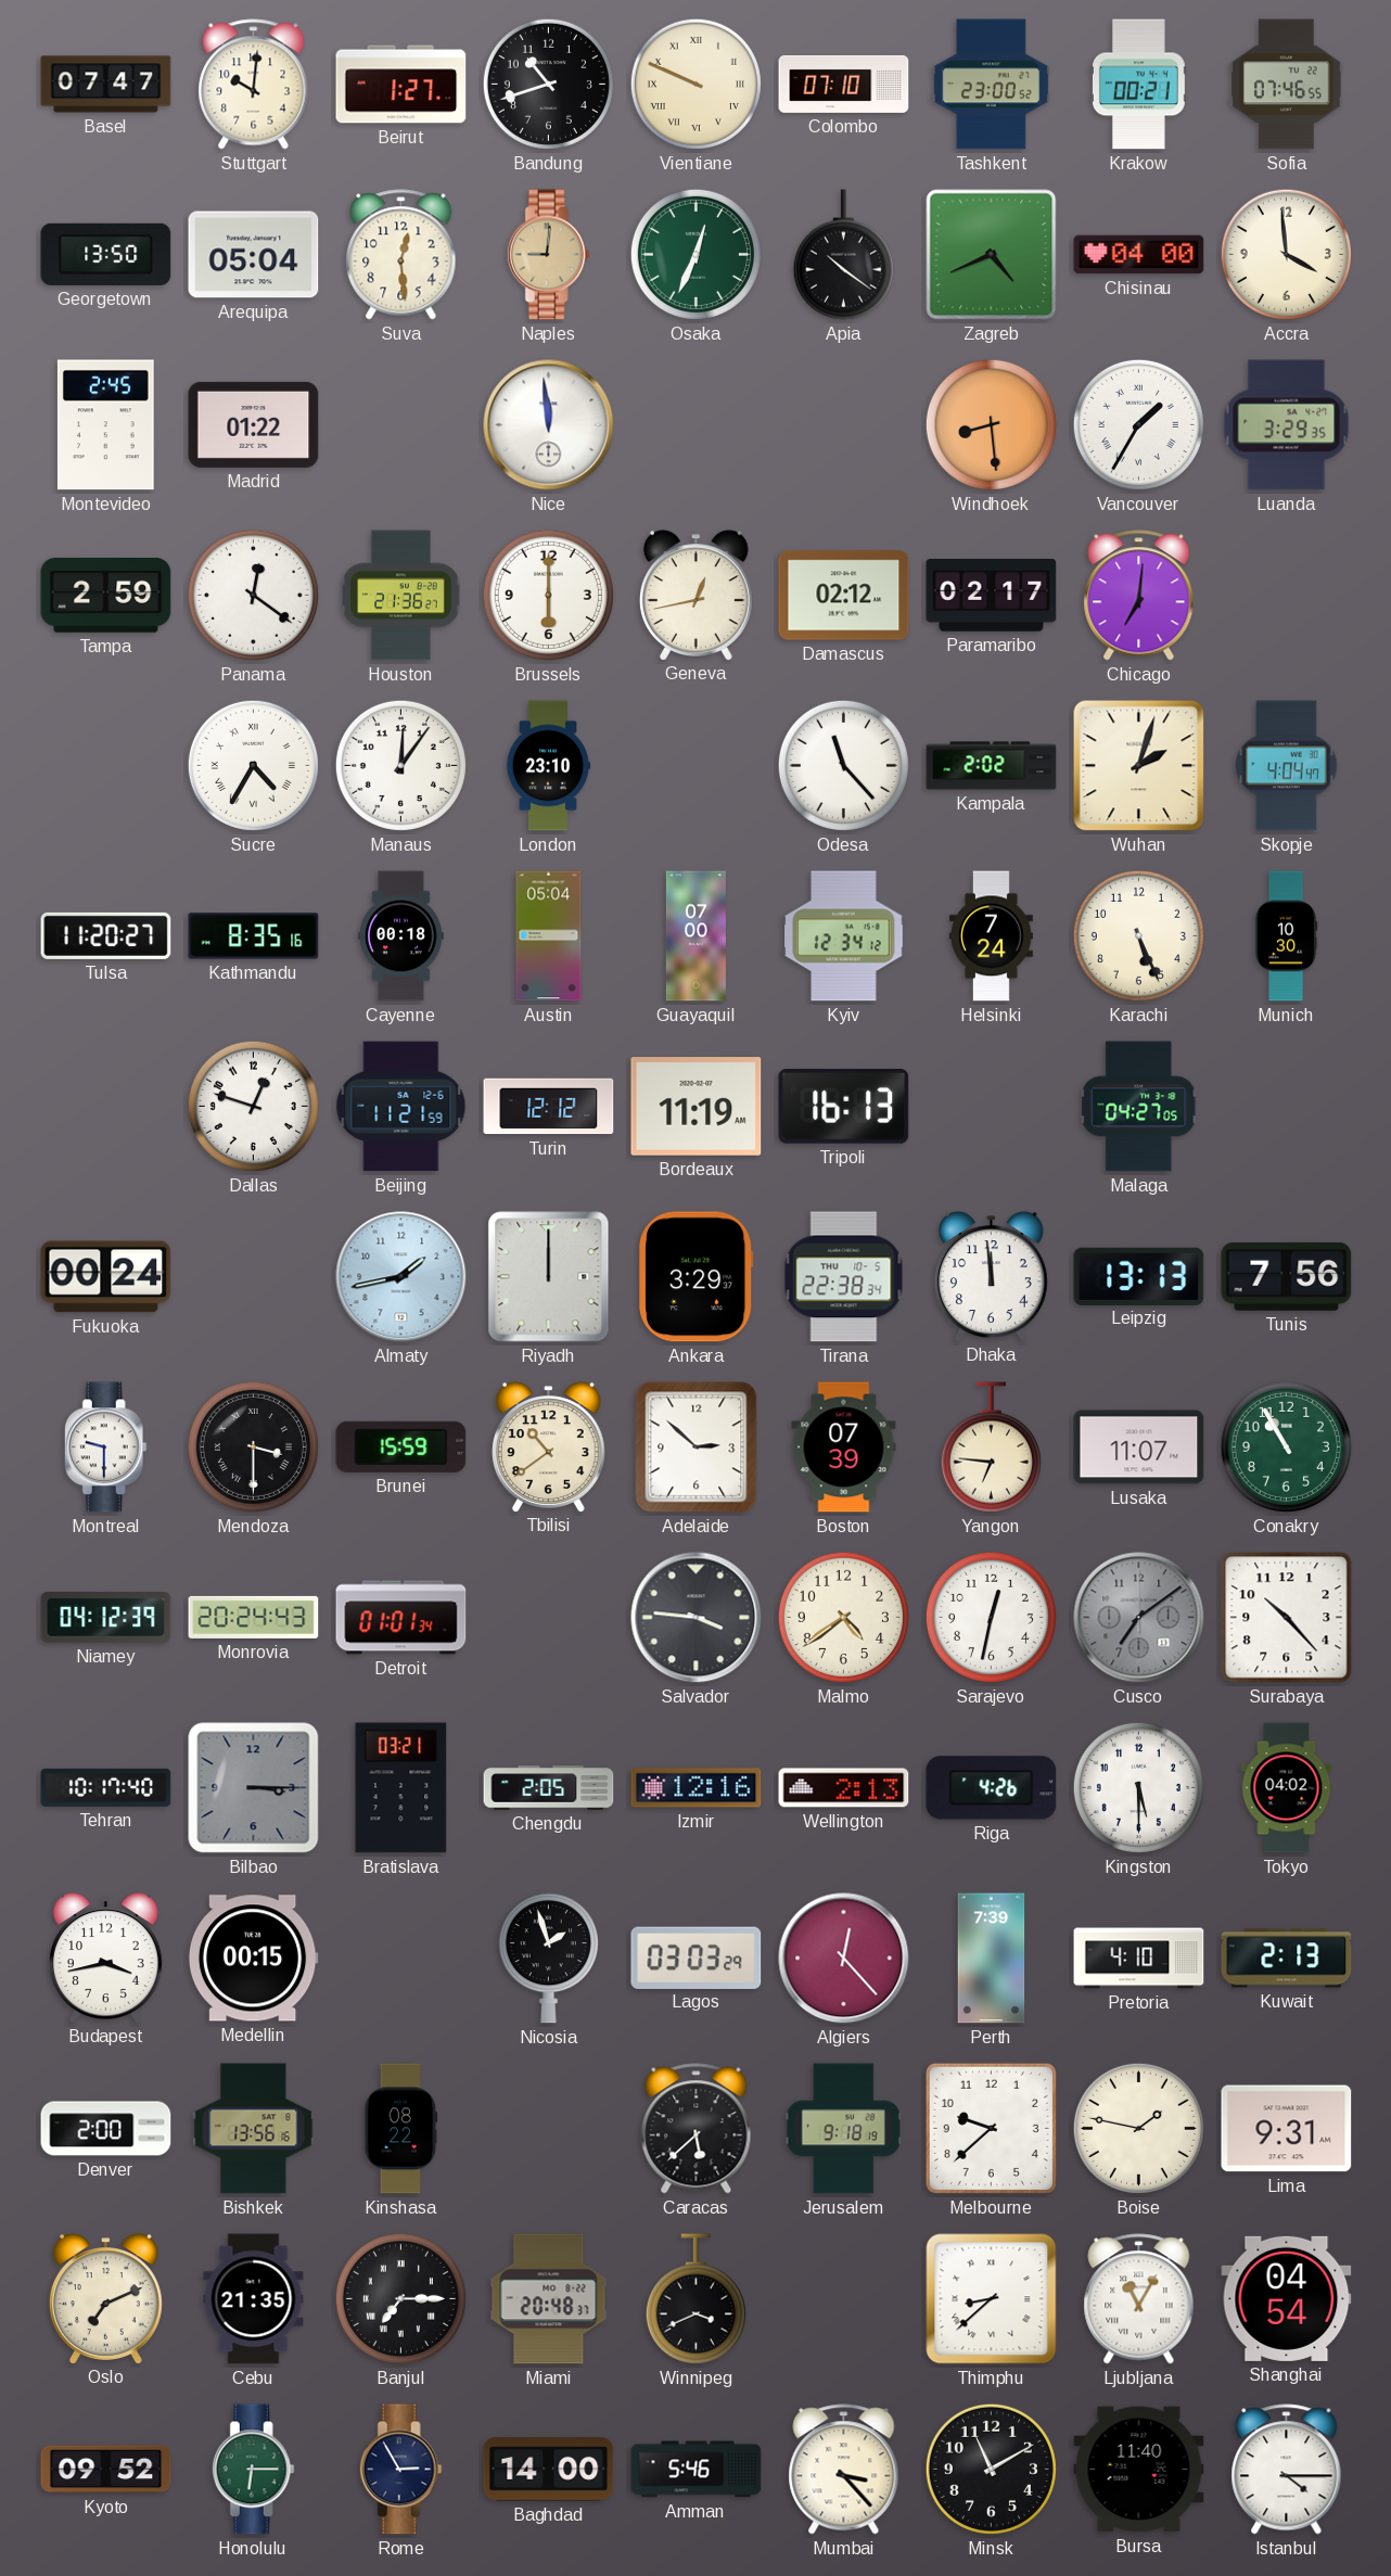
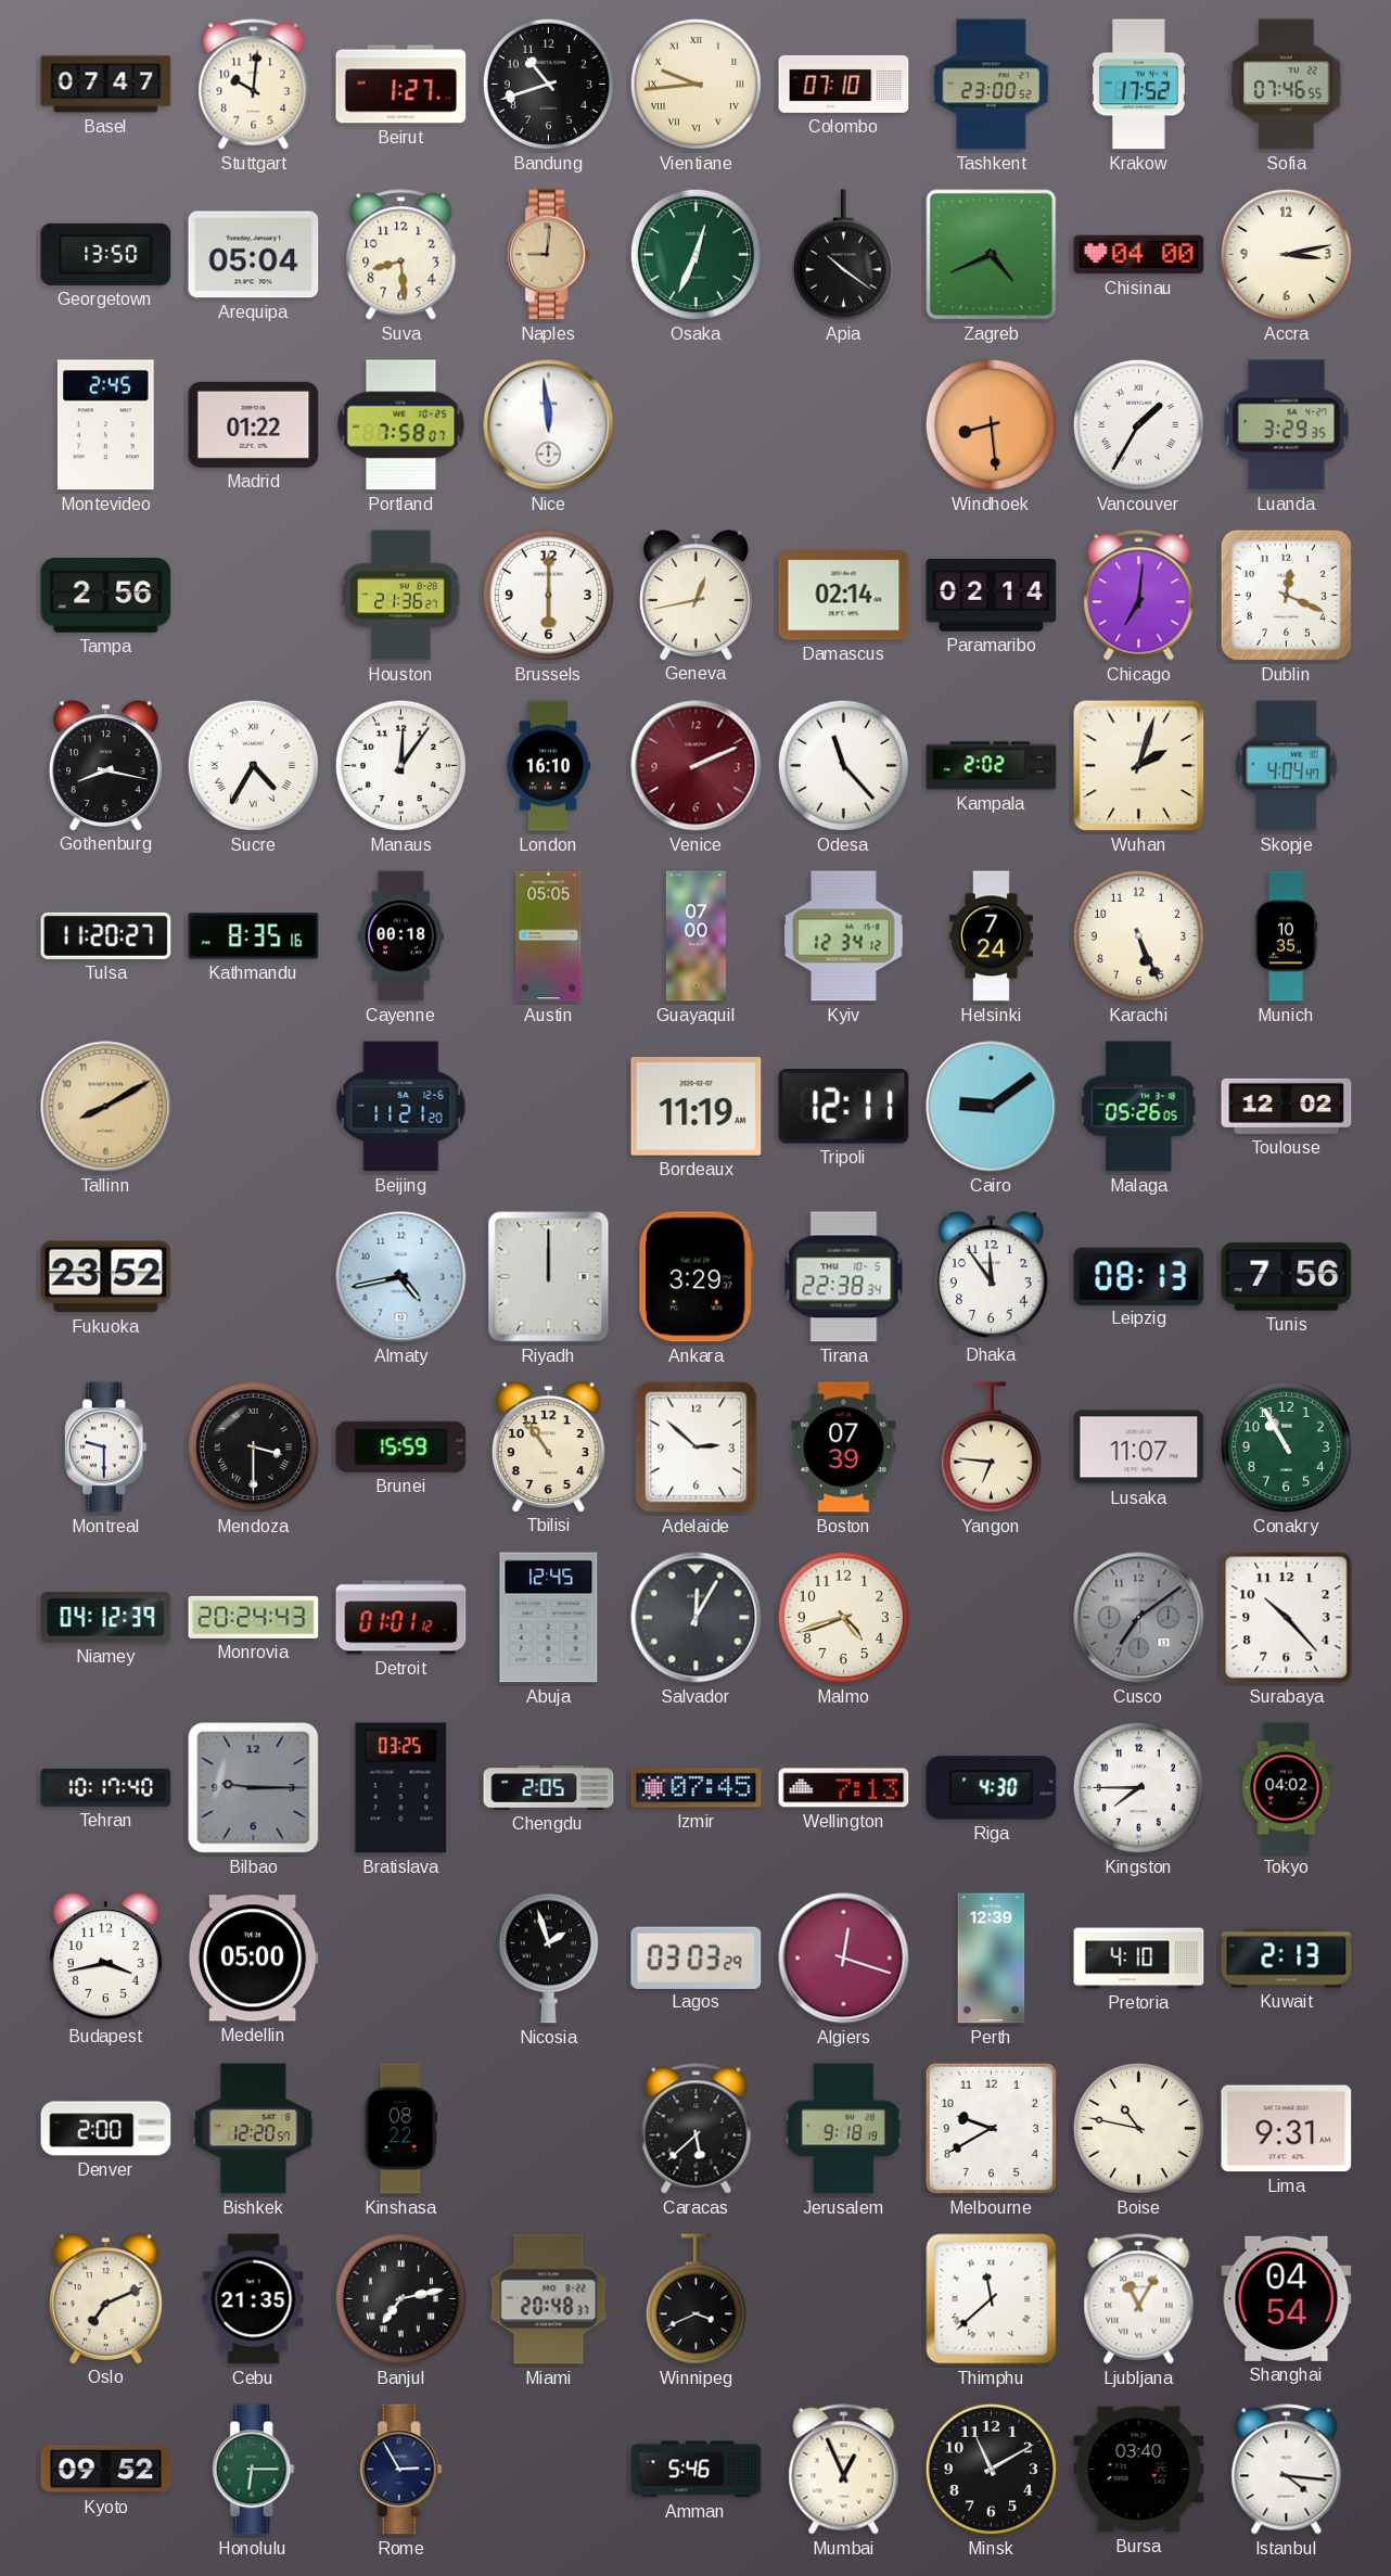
Vientiane: 9:49 -> 9:44 (696, 84)
Krakow: 00:21 -> 17:52 (1138, 85)
Suva: 12:29 -> 8:29 (401, 255)
Accra: 3:59 -> 3:13 (1286, 254)
Portland: none -> 7:58 (401, 425)
Tampa: 2:59 -> 2:56 (106, 596)
Panama: 12:21 -> none (253, 595)
Damascus: 02:12 -> 02:14 (844, 596)
Paramaribo: 02:17 -> 02:14 (992, 596)
Dublin: none -> 12:19 (1286, 595)
Gothenburg: none -> 8:17 (105, 765)
London: 23:10 -> 16:10 (548, 766)
Venice: none -> 2:11 (697, 766)
Austin: 05:04 -> 05:05 (549, 936)
Munich: 10:30 -> 10:35 (1286, 936)
Tallinn: none -> 8:10 (106, 1107)
Dallas: 12:48 -> none (253, 1106)
Beijing: 11:21:59 -> 11:21:20 (401, 1107)
Turin: 12:12 -> none (549, 1107)
Tripoli: 16:13 -> 12:11 (844, 1107)
Cairo: none -> 9:09 (992, 1107)
Malaga: 04:27 -> 05:26 (1139, 1107)
Toulouse: none -> 12:02 (1287, 1106)
Fukuoka: 00:24 -> 23:52 (106, 1277)
Almaty: 1:43 -> 4:43 (401, 1277)
Dhaka: 11:59 -> 11:54 (991, 1276)
Leipzig: 13:13 -> 08:13 (1139, 1276)
Tbilisi: 10:39 -> 10:54 (548, 1446)
Detroit: 01:01:34 -> 01:01:12 (401, 1618)
Abuja: none -> 12:45 (549, 1618)
Salvador: 3:46 -> 12:05 (697, 1618)
Malmo: 4:39 -> 4:42 (843, 1617)
Sarajevo: 12:32 -> none (991, 1617)
Bilbao: 3:15 -> 9:15 (254, 1788)
Bratislava: 03:21 -> 03:25 (401, 1788)
Izmir: 12:16 -> 07:45 (697, 1788)
Wellington: 2:13 -> 7:13 (844, 1788)
Riga: 4:26 -> 4:30 (992, 1788)
Kingston: 5:30 -> 7:45 (1138, 1787)
Medellin: 00:15 -> 05:00 (253, 1959)
Algiers: 12:23 -> 12:18 (844, 1959)
Perth: 7:39 -> 12:39 (992, 1959)
Bishkek: 13:56 -> 12:20 (254, 2129)
Melbourne: 9:38 -> 9:40 (991, 2128)
Boise: 1:47 -> 10:47 (1138, 2128)
Banjul: 7:15 -> 7:13 (400, 2298)
Thimphu: 8:38 -> 11:38 (992, 2299)
Baghdad: 14:00 -> none (549, 2470)
Mumbai: 3:23 -> 12:56 (844, 2470)
Bursa: 11:40 -> 03:40 (1139, 2470)
Istanbul: 4:15 -> 4:16 (1287, 2470)
